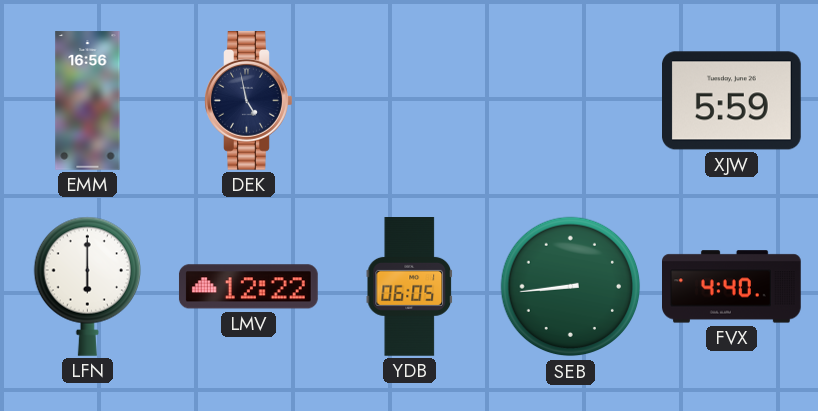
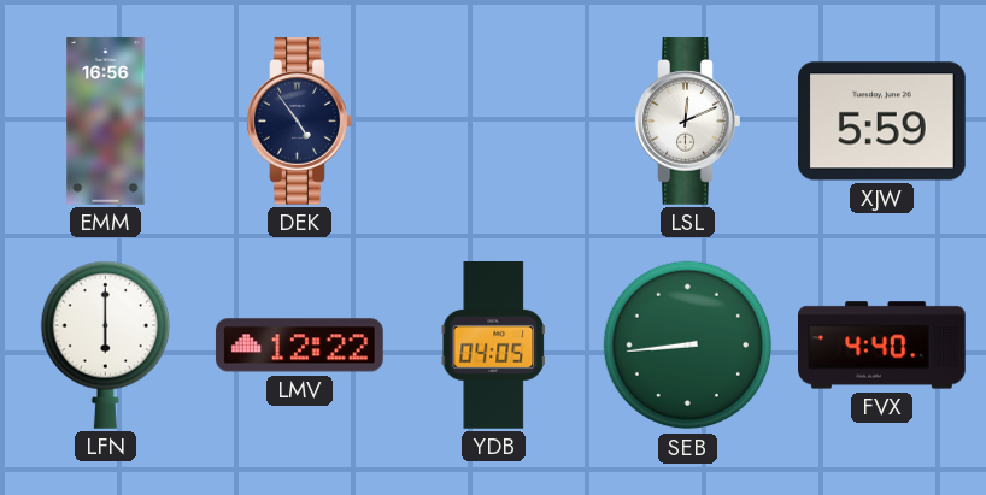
DEK: 4:58 -> 4:54 (300, 122)
LSL: none -> 12:11 (688, 122)
YDB: 06:05 -> 04:05 (494, 346)
